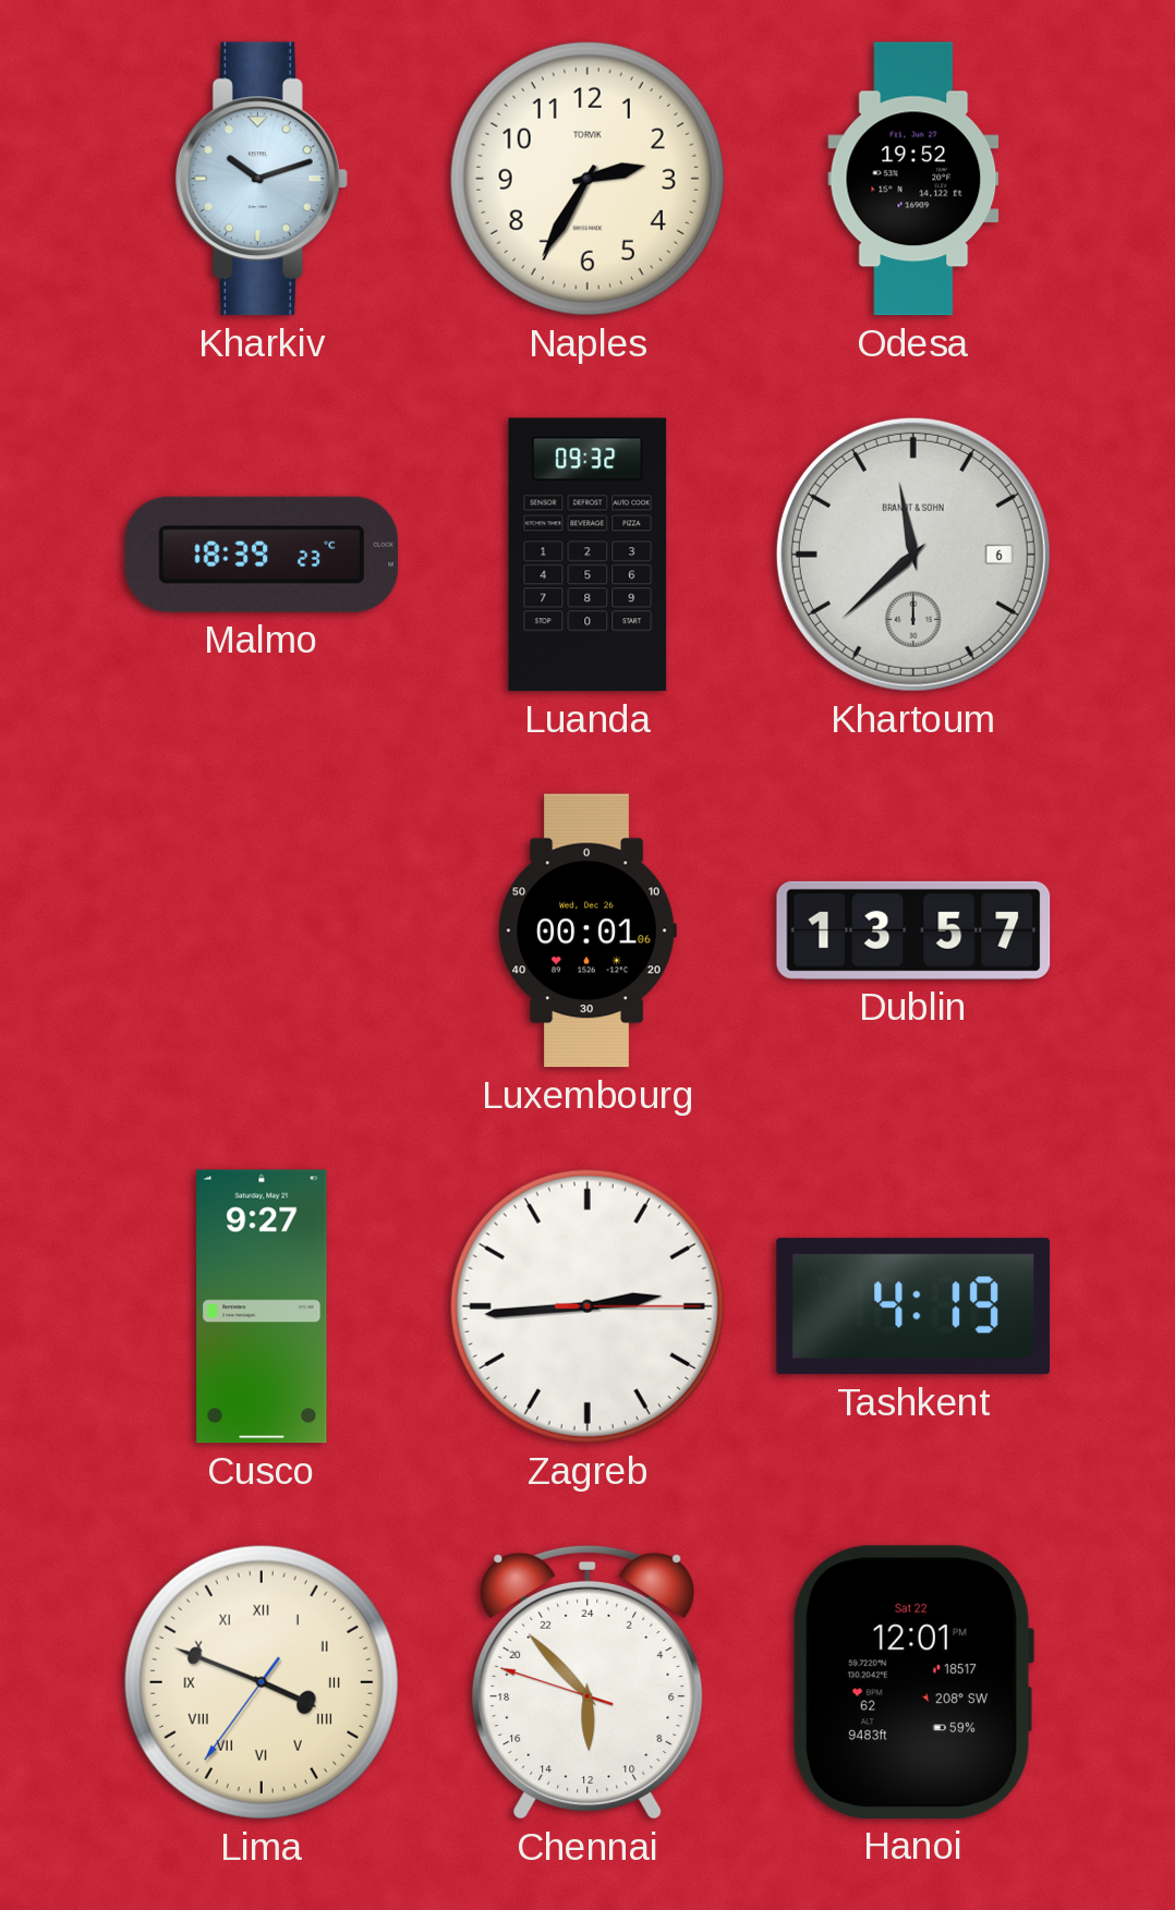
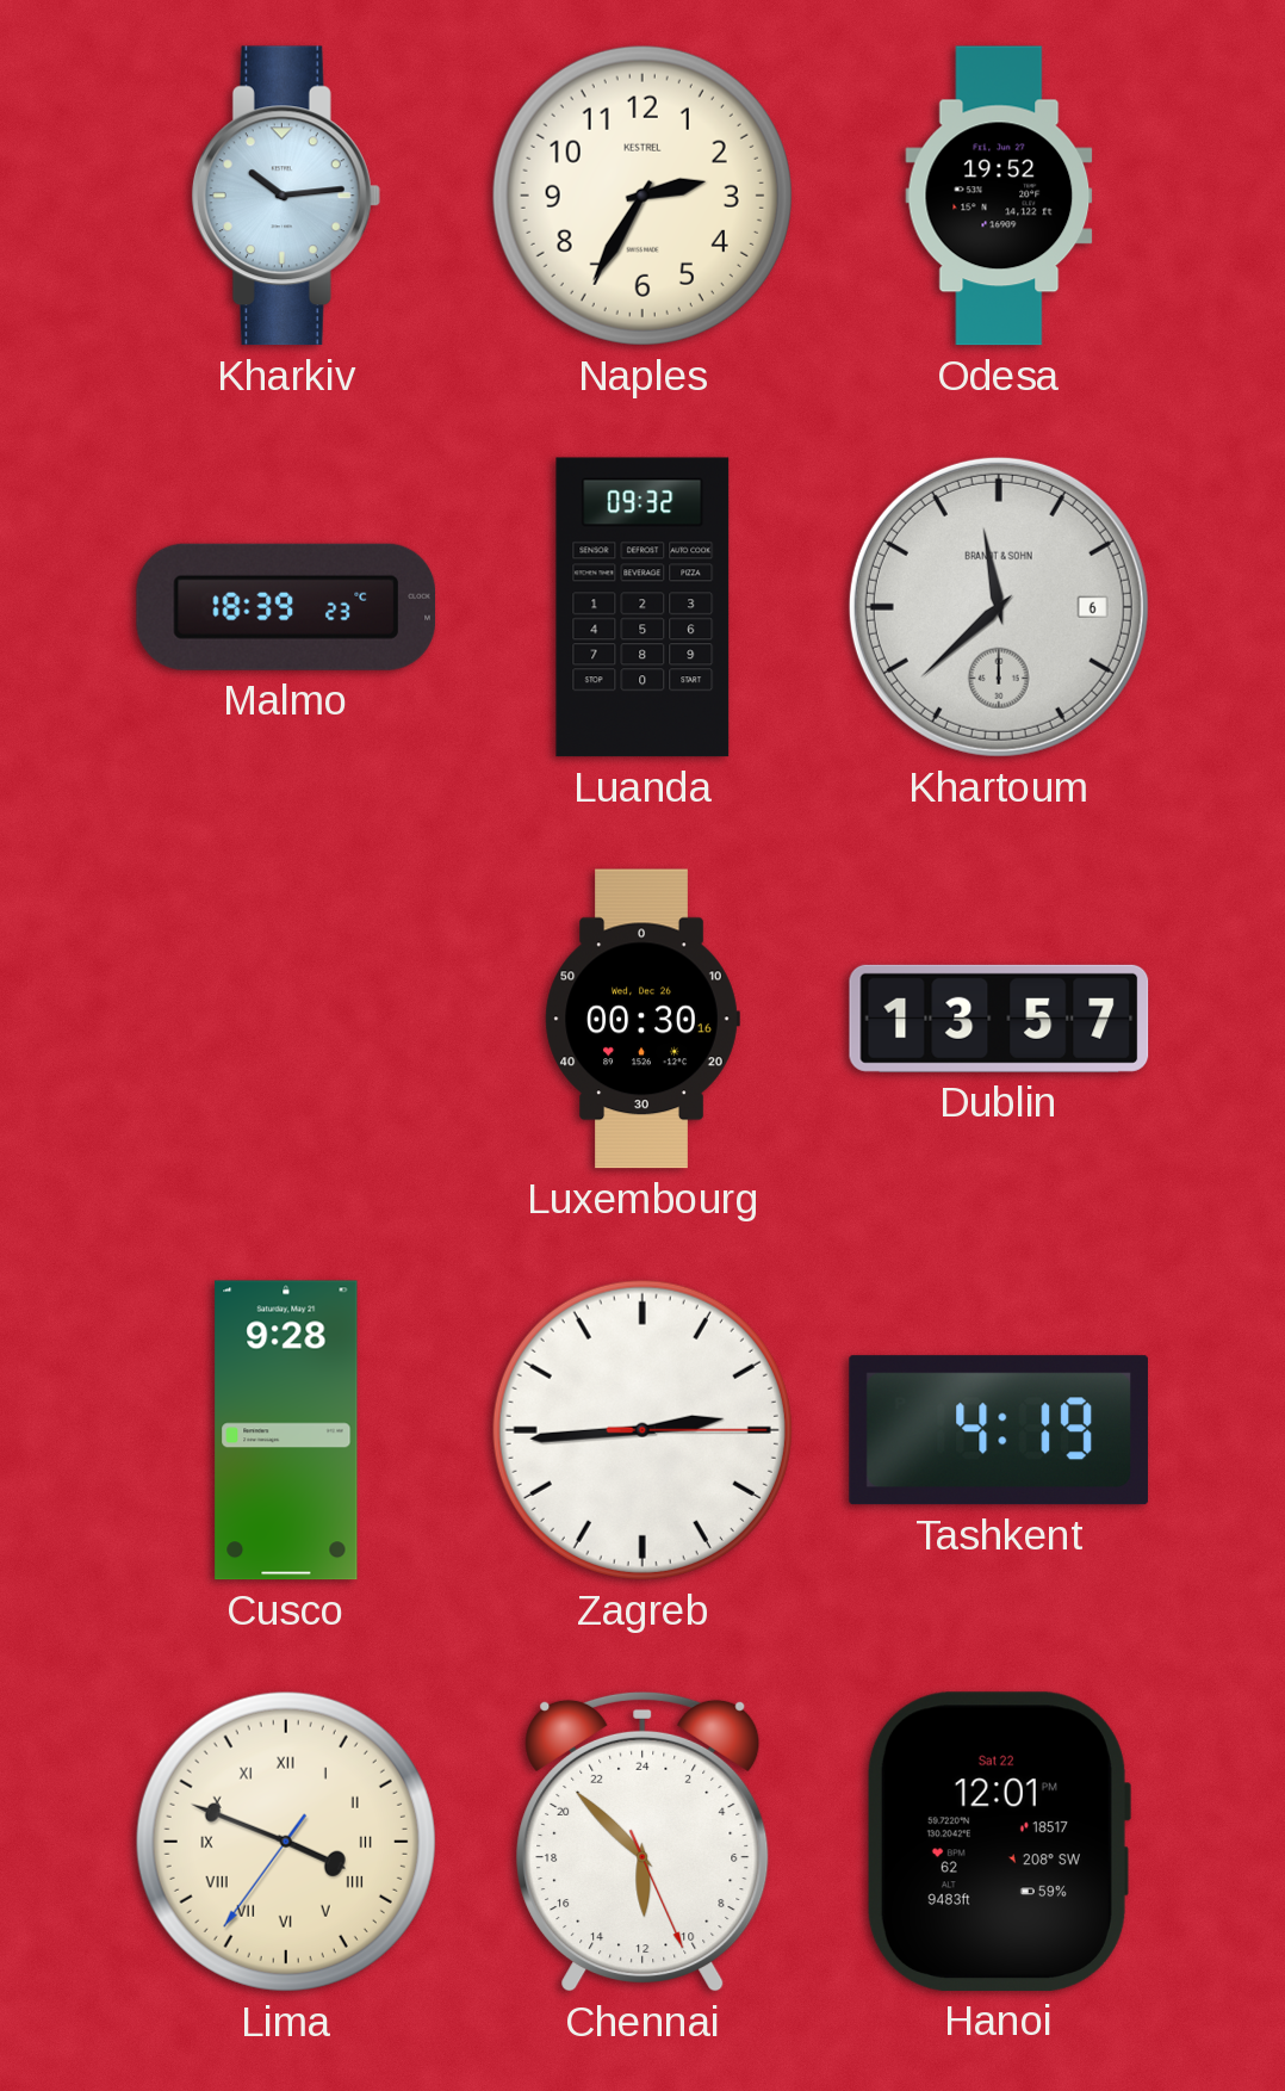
Kharkiv: 10:12 -> 10:14 (286, 196)
Naples brand: TORVIK -> KESTREL (642, 196)
Luxembourg: 00:01 -> 00:30 (642, 1019)
Cusco: 9:27 -> 9:28 (286, 1430)
Chennai: 11:52:48 -> 11:52:26 (642, 1842)
